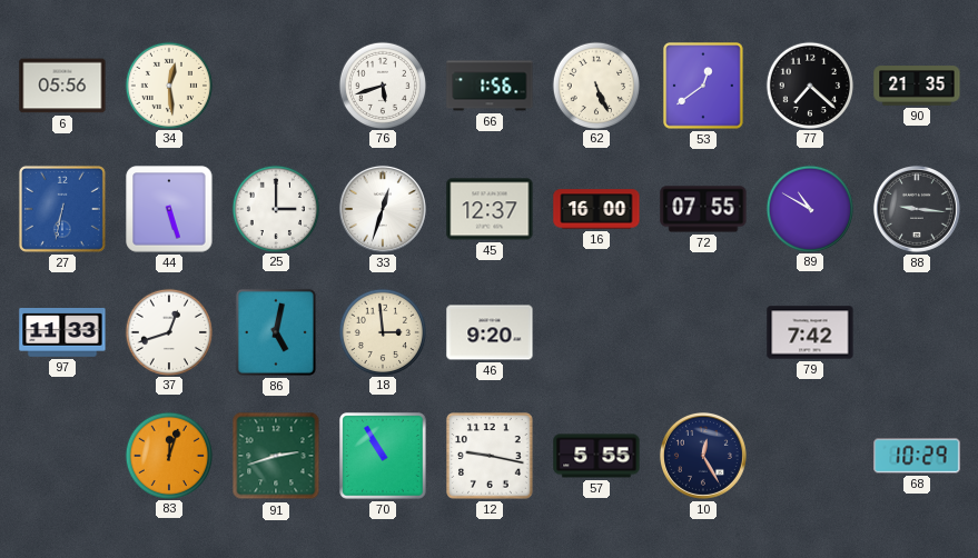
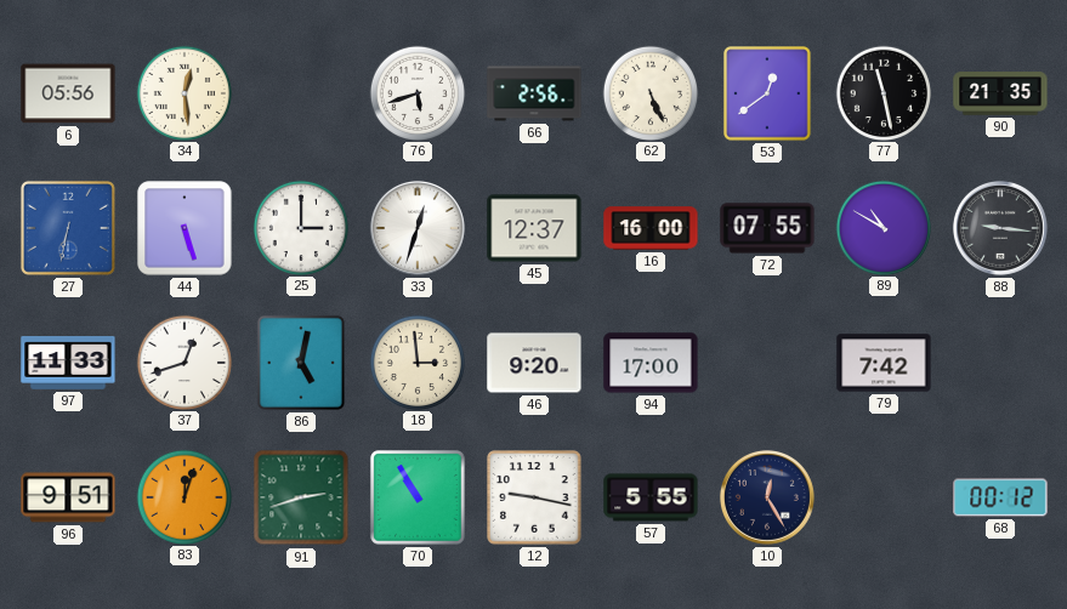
66: 1:56 -> 2:56 (534, 93)
77: 7:22 -> 11:28 (882, 92)
94: none -> 17:00 (651, 363)
96: none -> 9:51 (68, 497)
68: 10:29 -> 00:12 (1000, 497)
